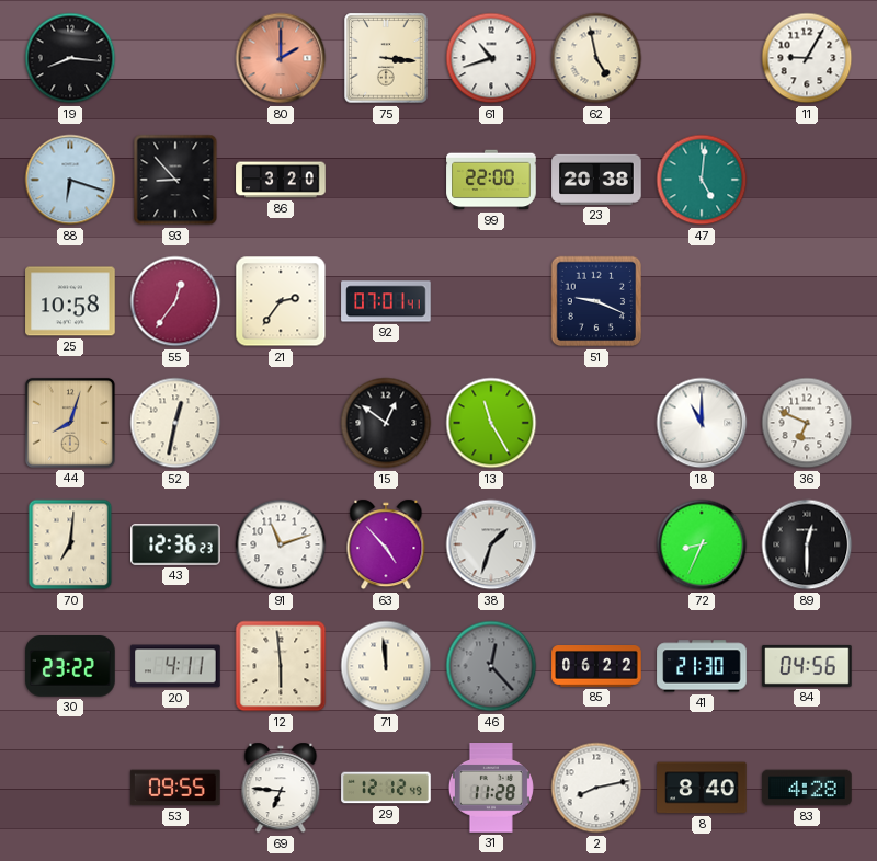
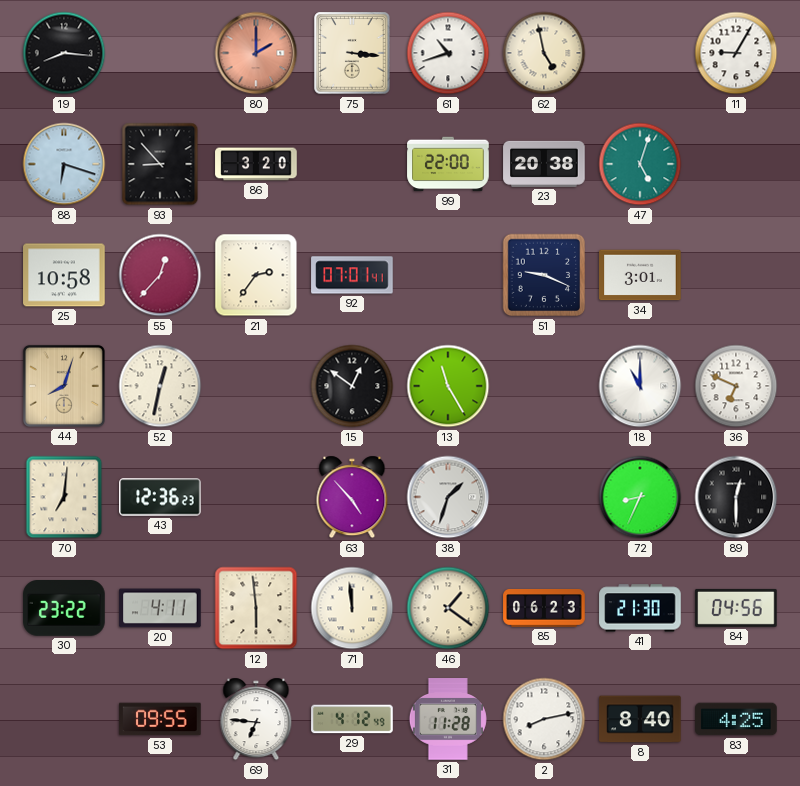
47: 5:01 -> 5:03 (640, 164)
55: 12:36 -> 12:37 (160, 275)
34: none -> 3:01 (640, 275)
91: 11:12 -> none (281, 544)
46: 12:23 -> 1:21 (448, 608)
46 dial: grey -> cream (448, 608)
85: 06:22 -> 06:23 (544, 608)
29: 12:12 -> 4:12 (352, 719)
83: 4:28 -> 4:25 (736, 719)
